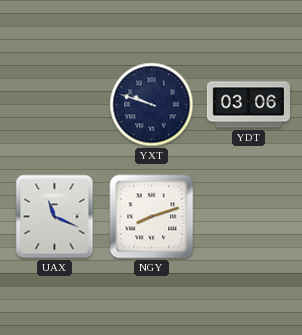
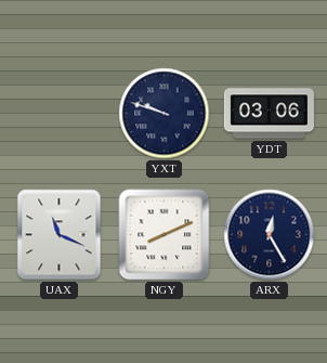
NGY: 8:12 -> 8:11 (165, 235)
ARX: none -> 12:25 (270, 235)
